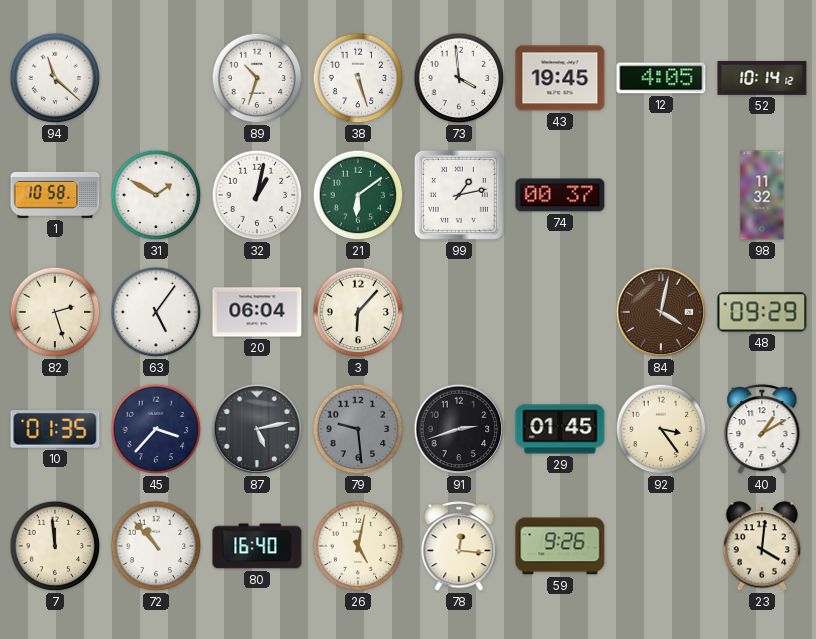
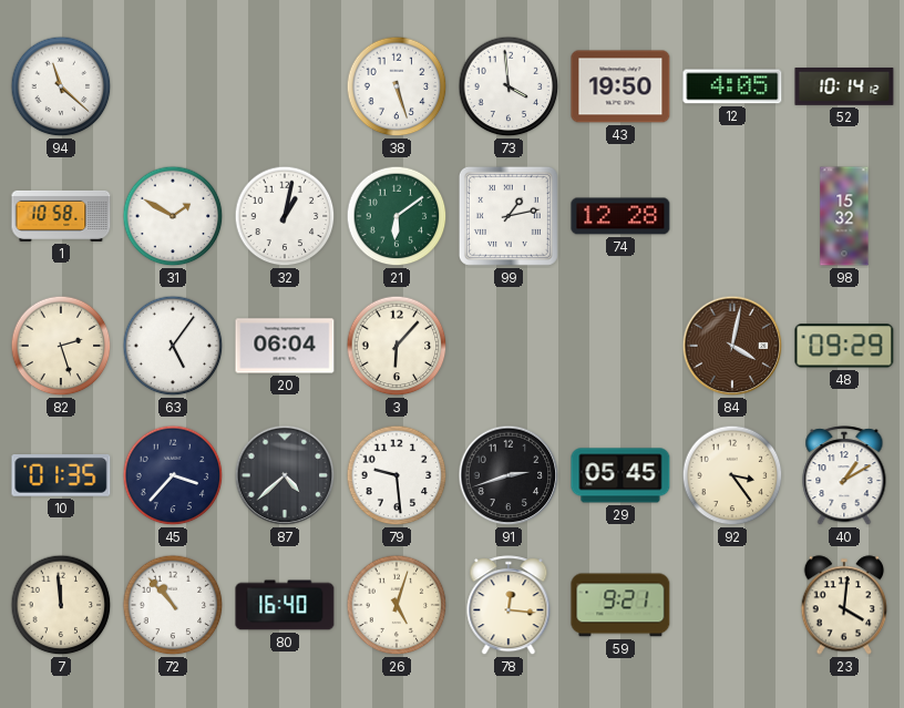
89: 10:33 -> none (257, 78)
43: 19:45 -> 19:50 (620, 86)
74: 00:37 -> 12:28 (620, 216)
98: 11:32 -> 15:32 (844, 216)
87: 5:13 -> 4:38 (285, 475)
79 dial: grey -> white (397, 475)
29: 01:45 -> 05:45 (620, 475)
26: 5:02 -> 5:03 (397, 605)
59: 9:26 -> 9:21 (620, 605)
